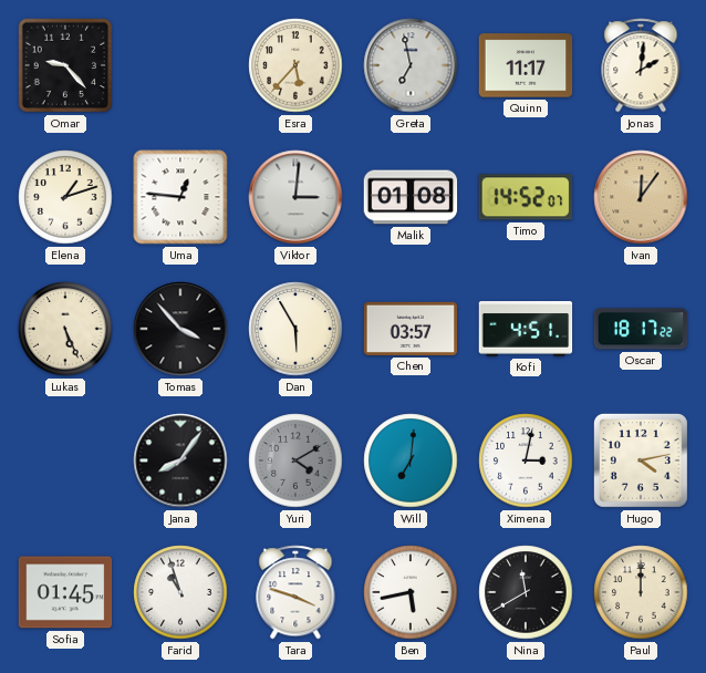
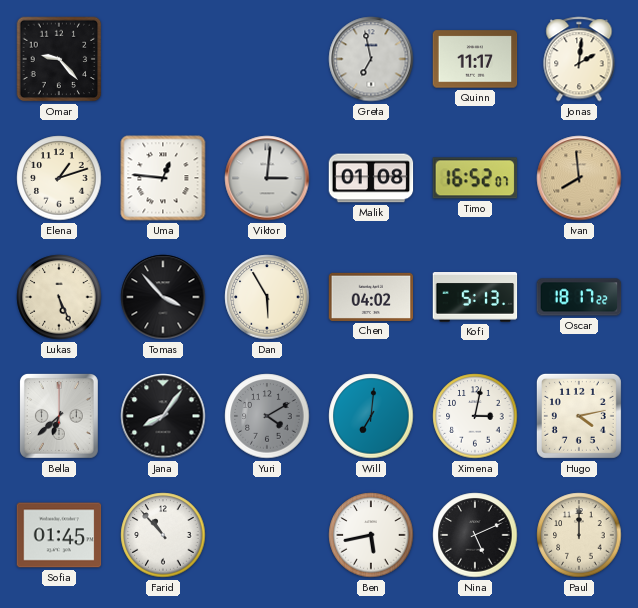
Esra: 5:37 -> none (295, 65)
Timo: 14:52 -> 16:52 (475, 178)
Ivan: 12:06 -> 7:59 (579, 178)
Chen: 03:57 -> 04:02 (371, 297)
Kofi: 4:51 -> 5:13 (475, 298)
Bella: none -> 6:38 (59, 416)
Farid: 10:57 -> 10:53 (163, 535)
Tara: 3:48 -> none (295, 592)
Nina: 11:40 -> 5:11 (475, 535)
